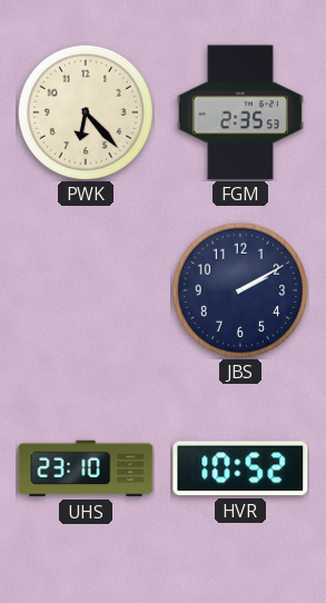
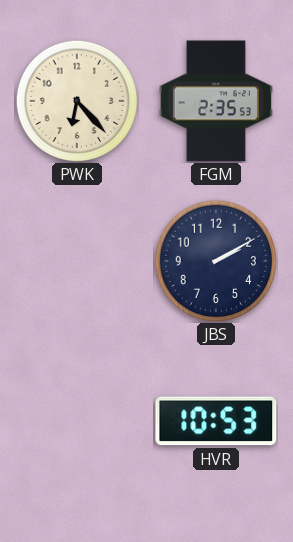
UHS: 23:10 -> none (86, 468)
HVR: 10:52 -> 10:53 (216, 421)
